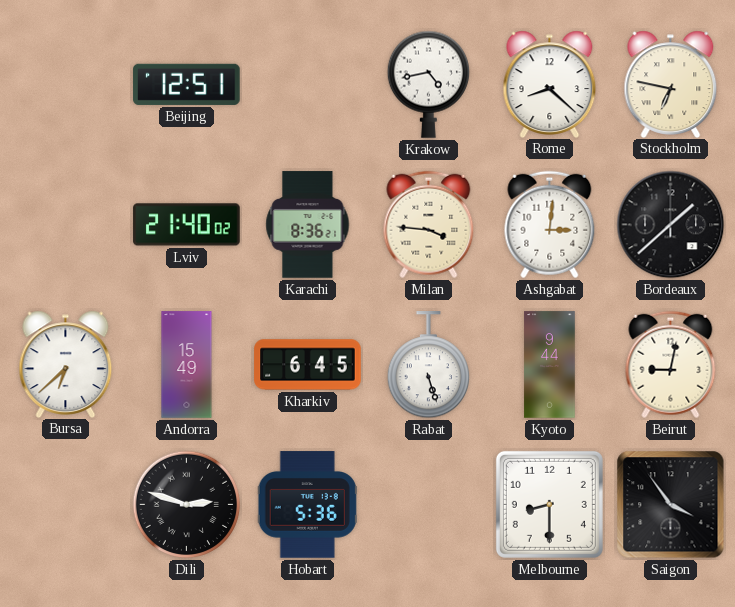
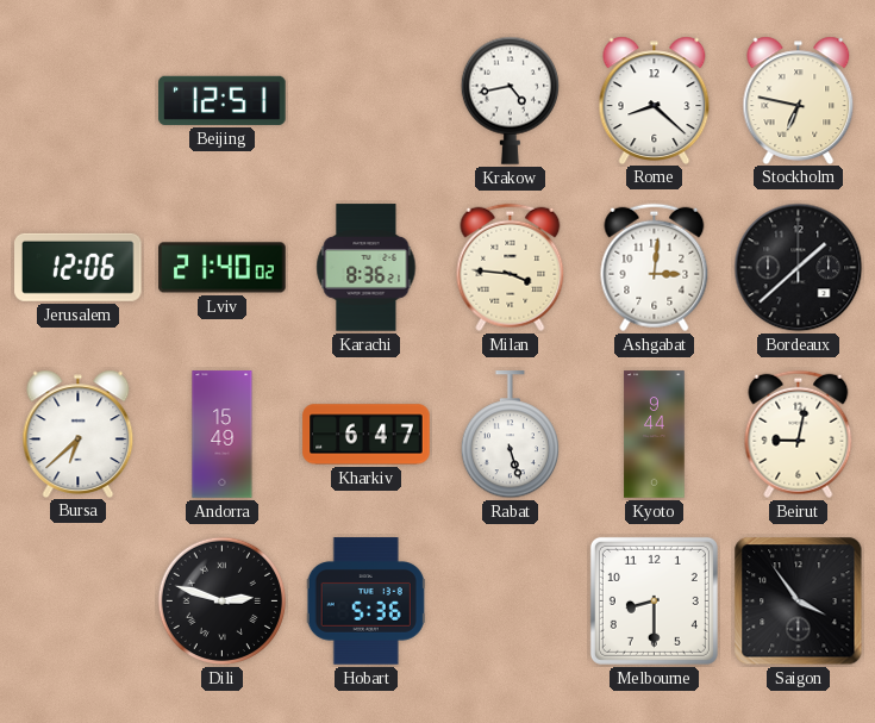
Jerusalem: none -> 12:06 (79, 267)
Kharkiv: 6:45 -> 6:47 (367, 435)
